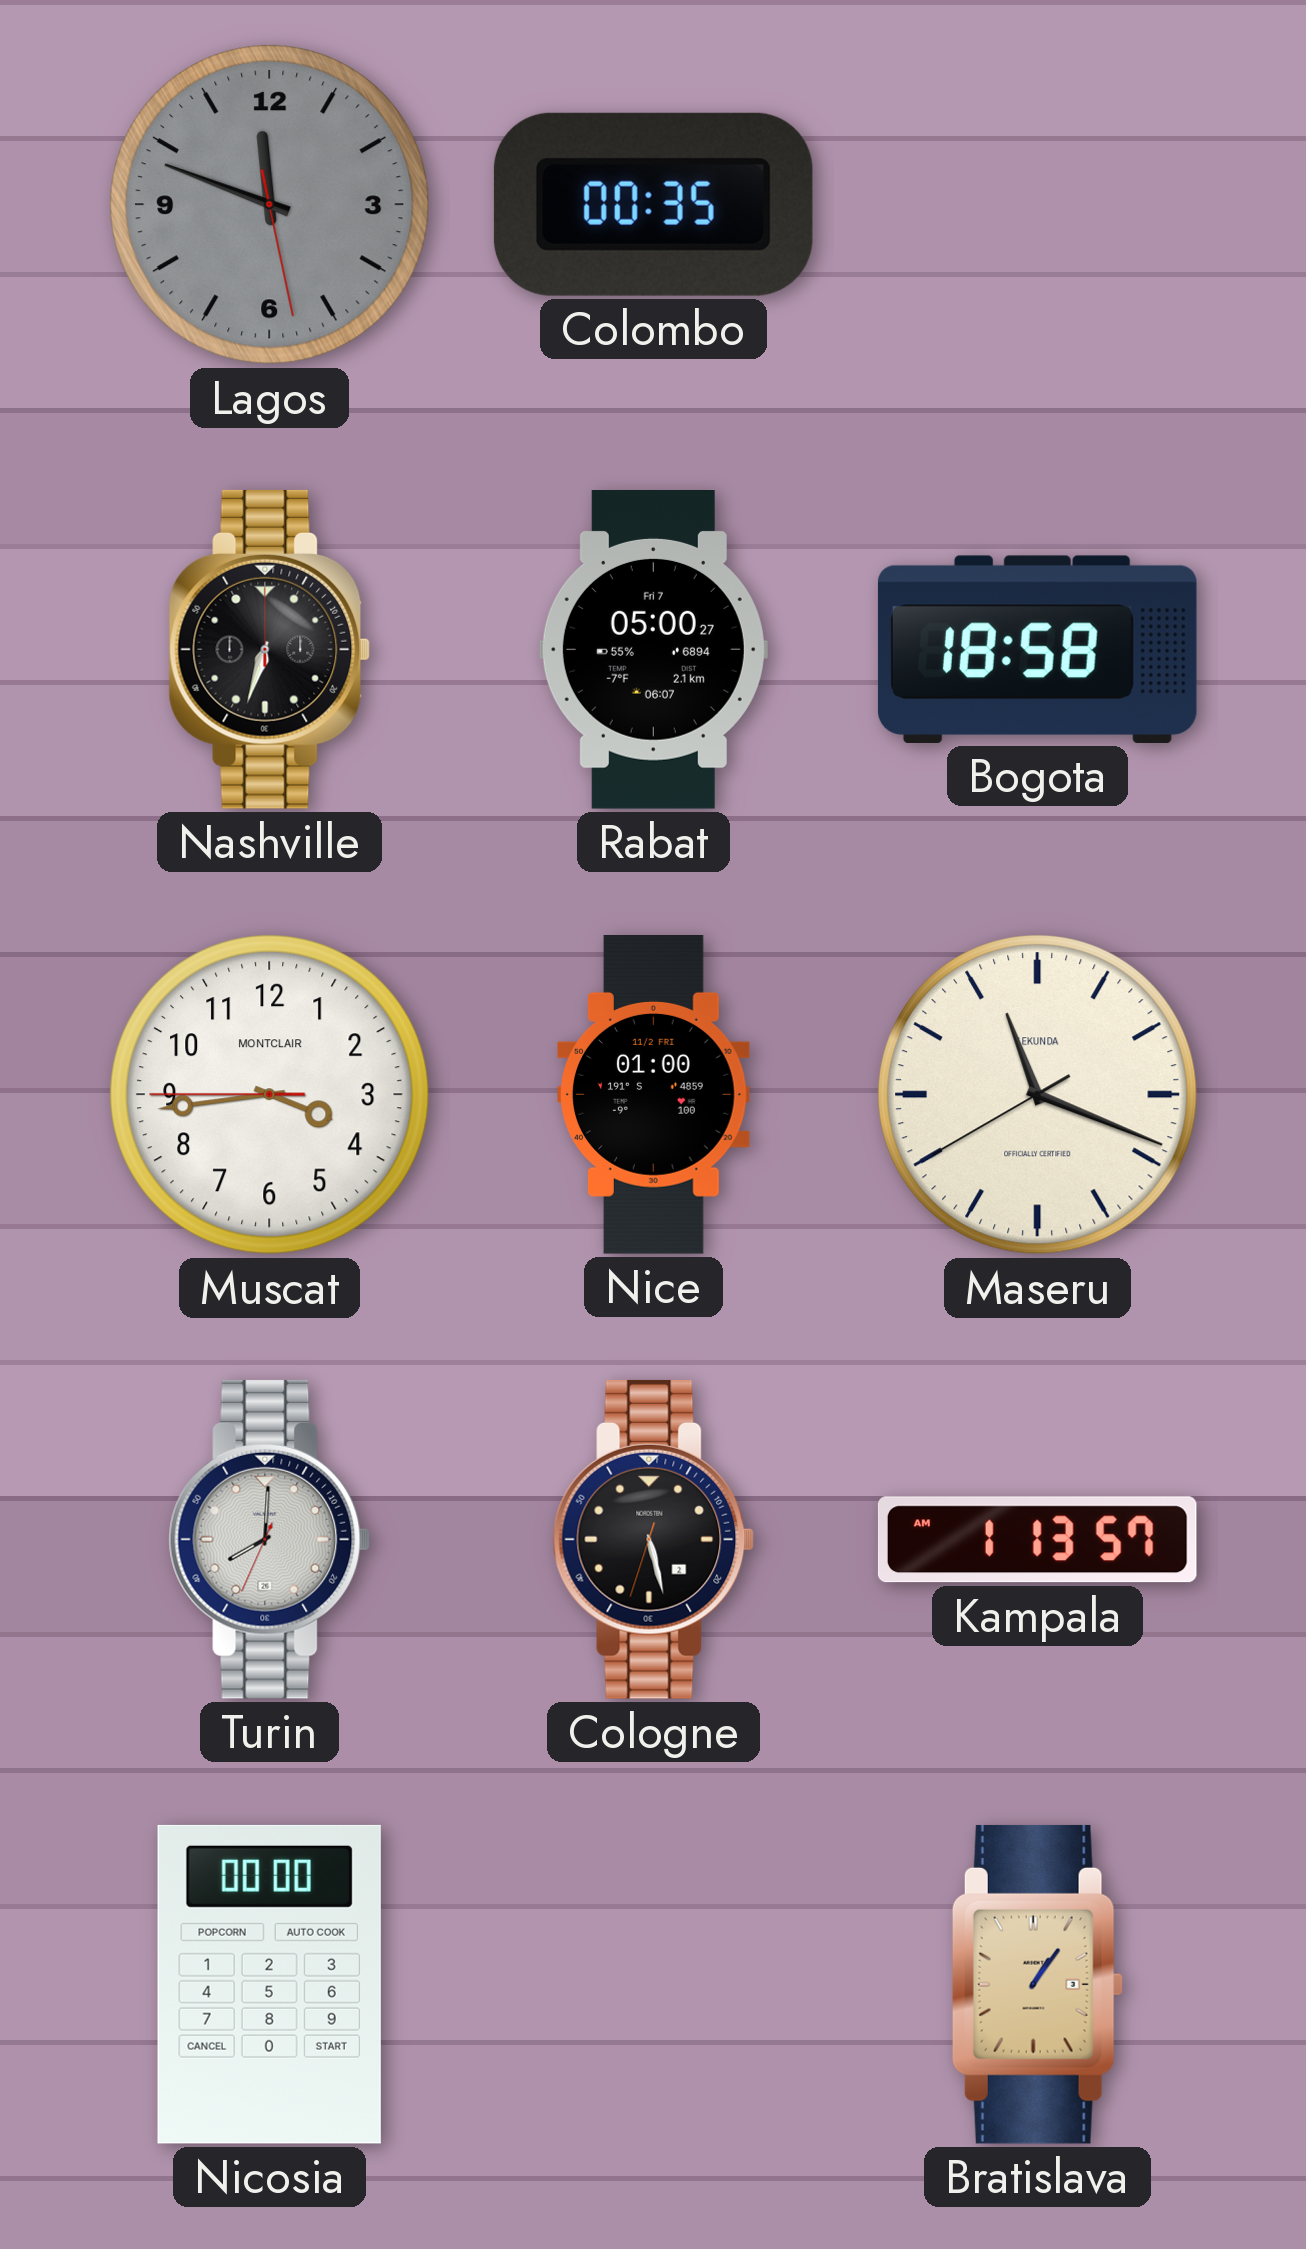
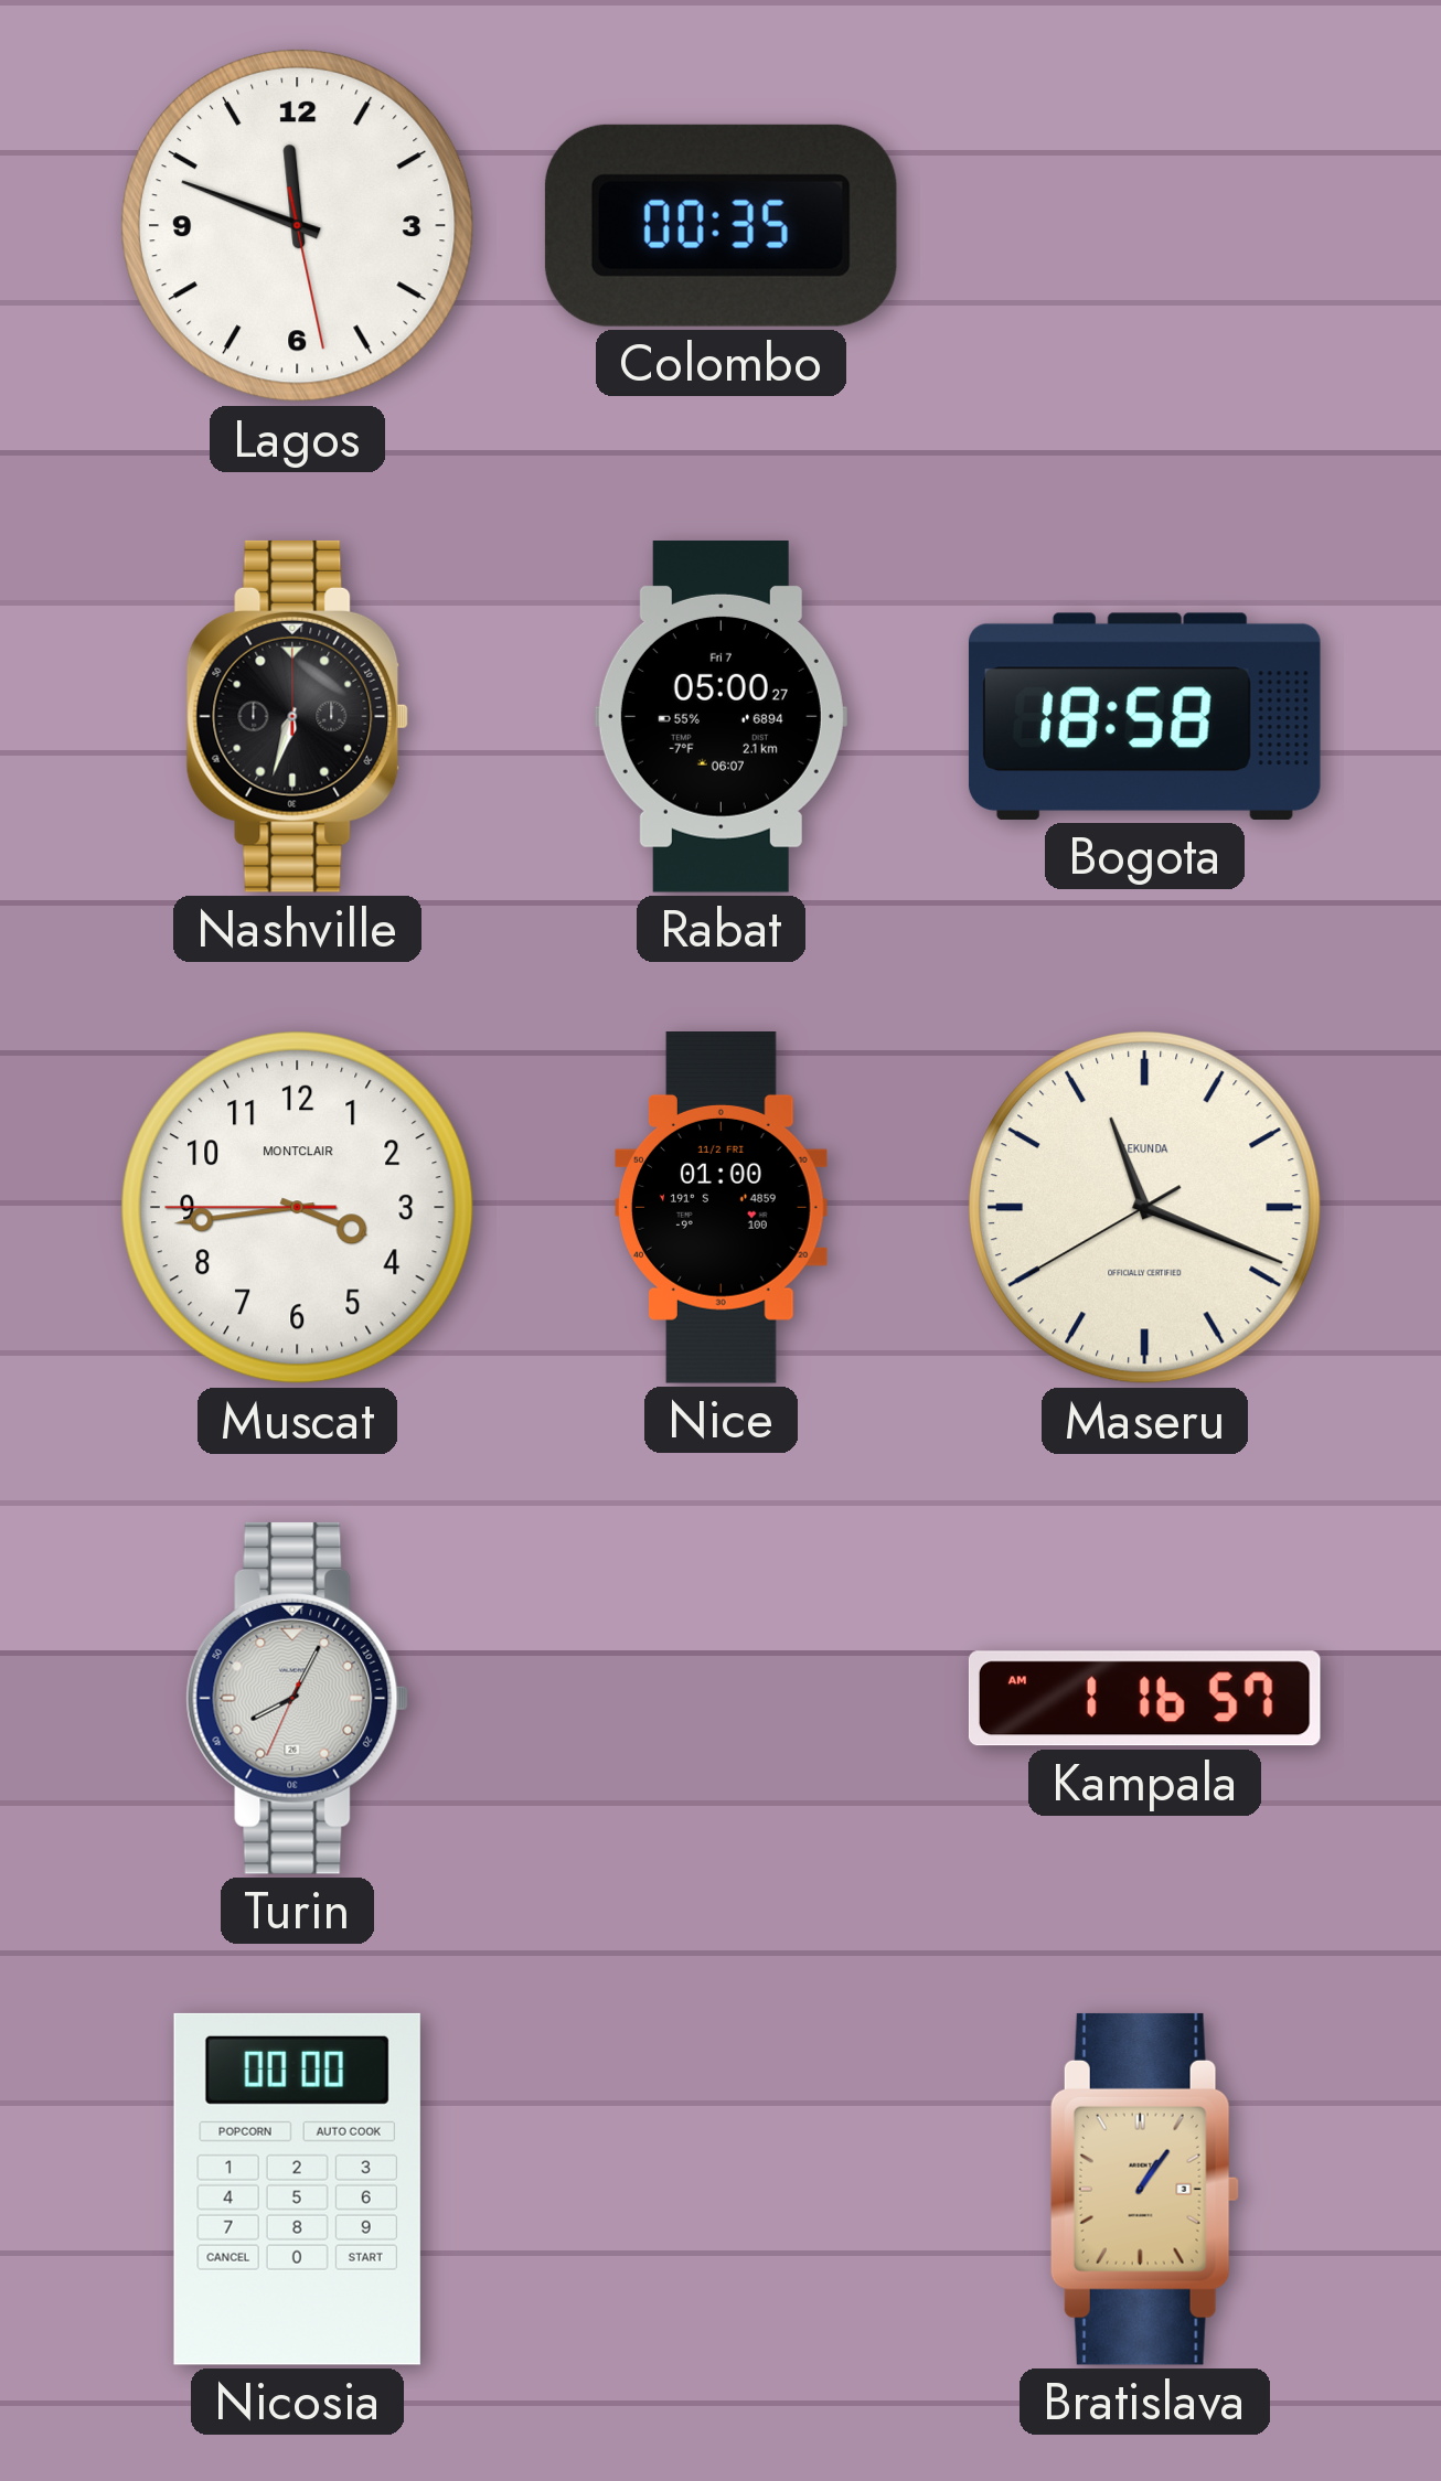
Lagos dial: grey -> white (298, 226)
Turin: 8:00 -> 8:04 (298, 1698)
Cologne: 5:27 -> none (654, 1539)
Kampala: 1:13 -> 1:16 (1144, 1699)
